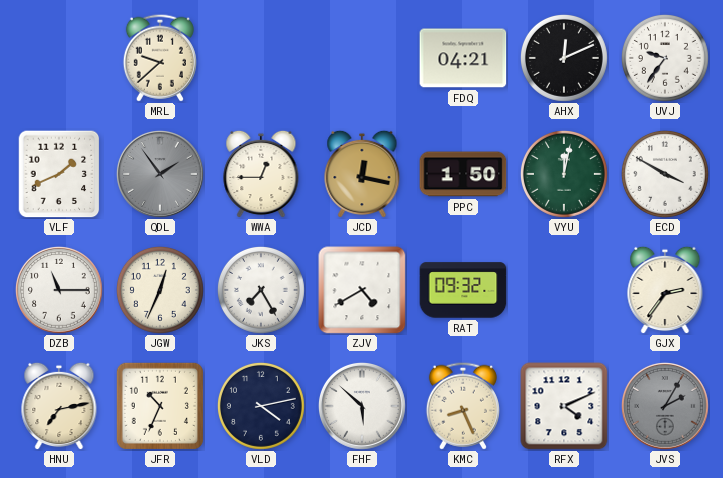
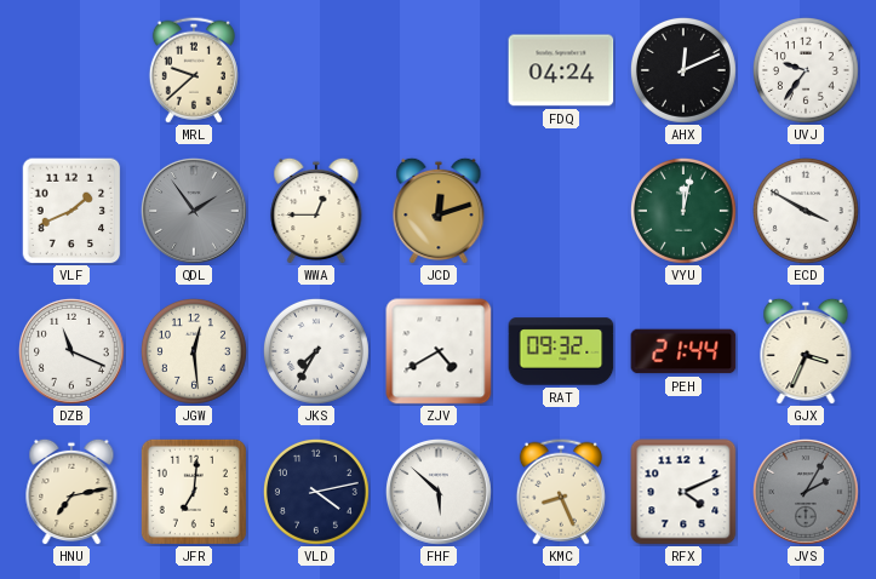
FDQ: 04:21 -> 04:24 (561, 70)
JCD: 12:17 -> 12:12 (439, 211)
PPC: 1:50 -> none (463, 174)
DZB: 11:15 -> 11:19 (71, 351)
JGW: 12:34 -> 12:29 (194, 351)
JKS: 7:25 -> 7:35 (316, 351)
PEH: none -> 21:44 (683, 351)
GJX: 2:36 -> 3:34 (806, 351)
JFR: 10:34 -> 7:01 (194, 492)
